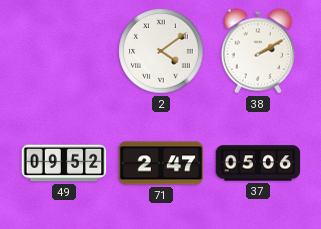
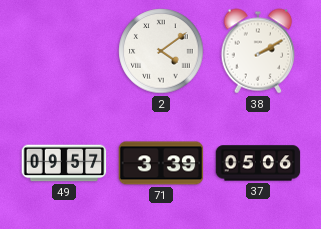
49: 09:52 -> 09:57 (64, 163)
71: 2:47 -> 3:39 (161, 163)
